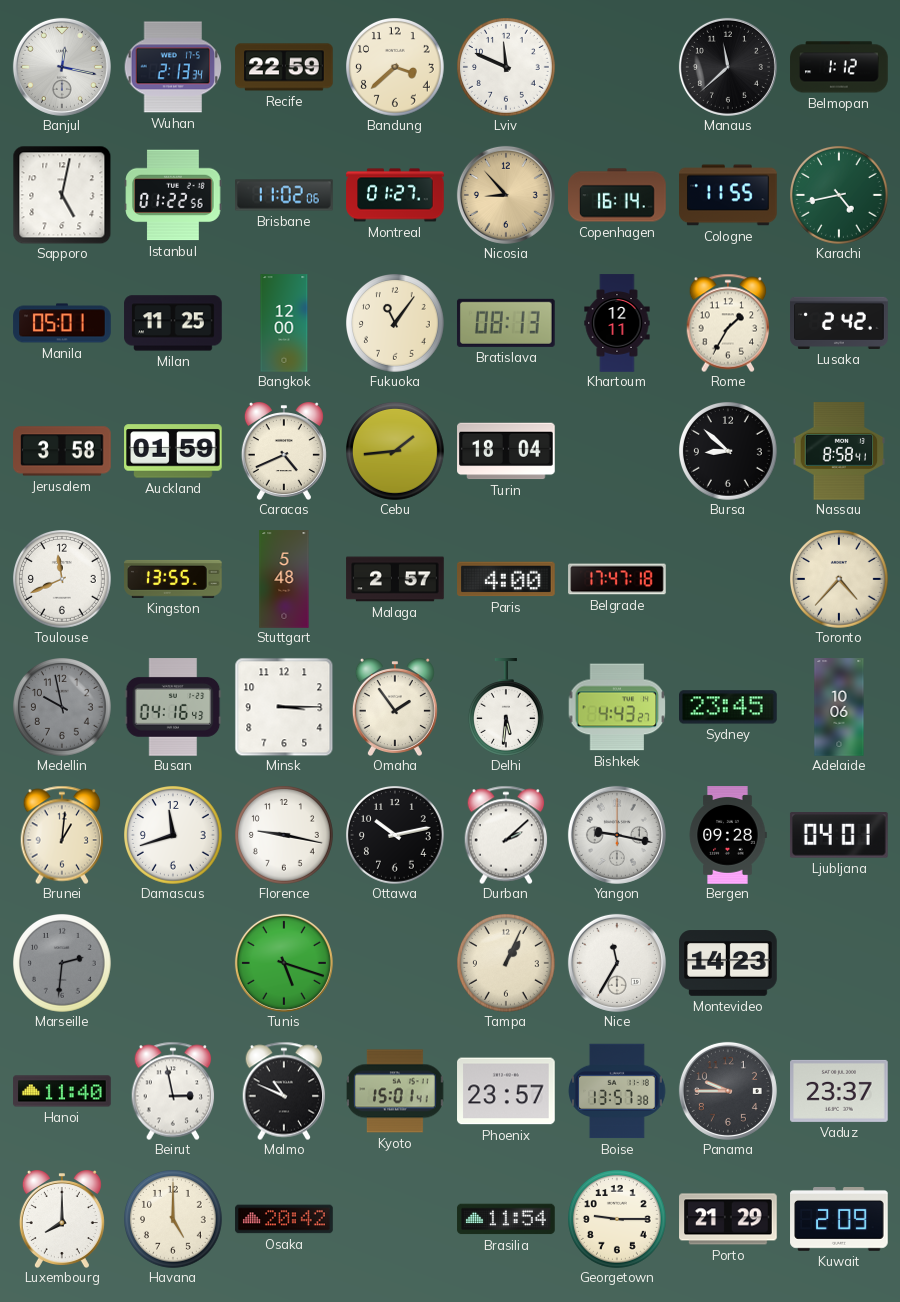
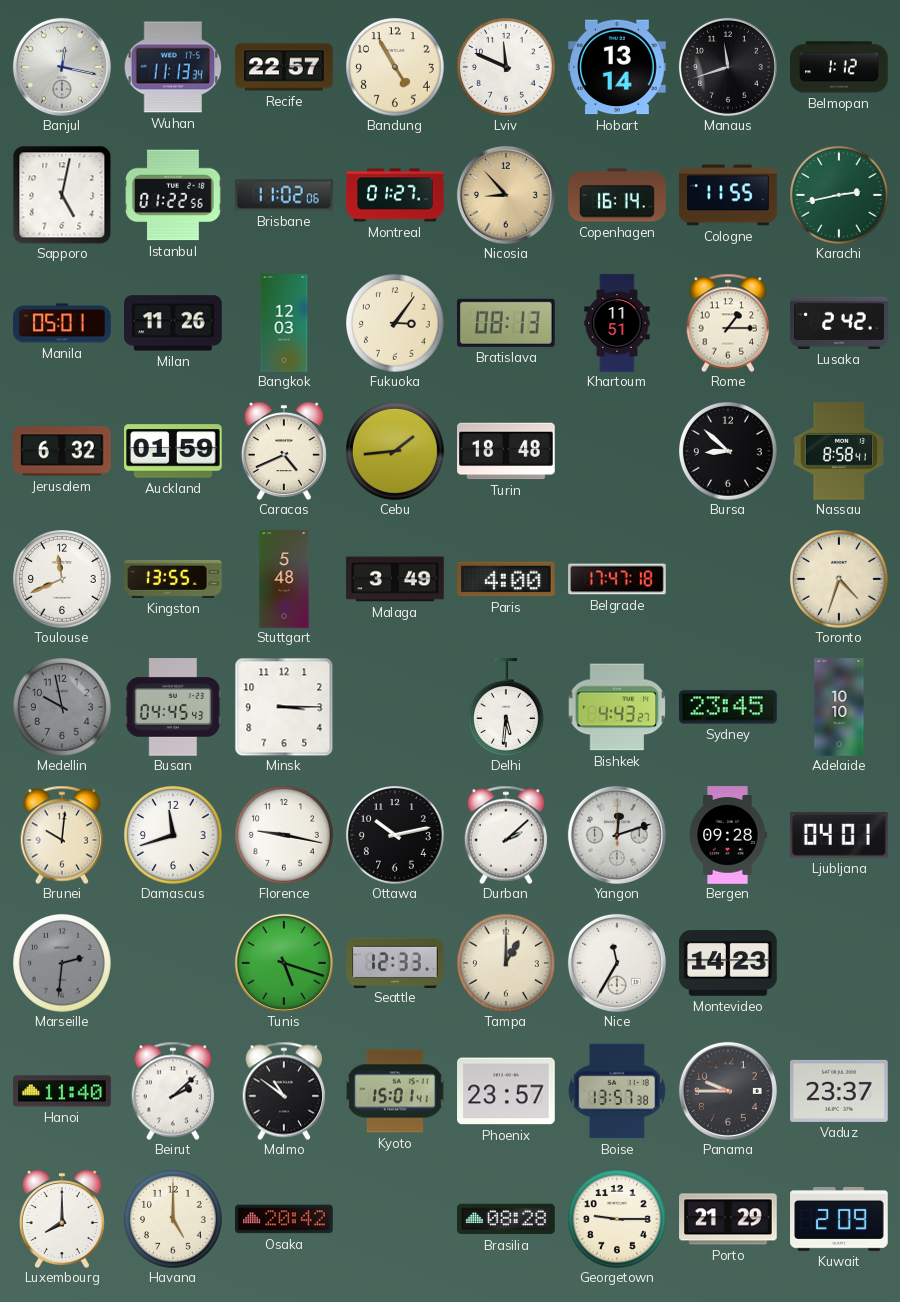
Wuhan: 2:13 -> 11:13 (173, 67)
Recife: 22:59 -> 22:57 (284, 67)
Bandung: 3:38 -> 4:55 (396, 68)
Hobart: none -> 13:14 (617, 67)
Manaus: 11:38 -> 11:42 (728, 67)
Karachi: 4:43 -> 2:43 (840, 196)
Milan: 11:25 -> 11:26 (173, 323)
Bangkok: 12:00 -> 12:03 (284, 323)
Fukuoka: 11:06 -> 3:06 (396, 324)
Khartoum: 12:11 -> 11:51 (617, 323)
Rome: 1:35 -> 1:15 (728, 323)
Jerusalem: 3:58 -> 6:32 (62, 451)
Turin: 18:04 -> 18:48 (506, 451)
Malaga: 2:57 -> 3:49 (395, 579)
Toronto: 4:37 -> 4:33 (840, 580)
Busan: 04:16 -> 04:45 (173, 707)
Omaha: 1:54 -> none (395, 707)
Adelaide: 10:06 -> 10:10 (839, 707)
Brunei: 1:01 -> 10:01 (62, 835)
Yangon: 9:17 -> 12:12 (617, 835)
Seattle: none -> 12:33 (395, 962)
Tampa: 1:04 -> 1:00 (507, 964)
Beirut: 2:58 -> 2:08 (173, 1091)
Malmo: 10:49 -> 10:51 (284, 1091)
Brasilia: 11:54 -> 08:28 (506, 1219)
